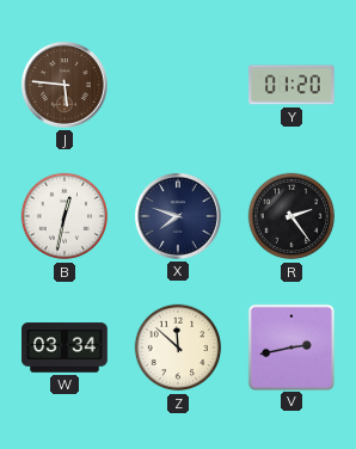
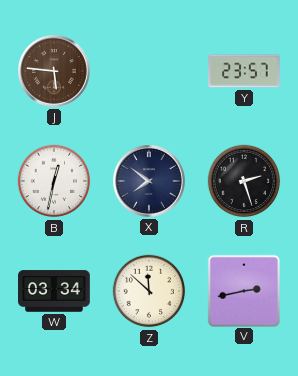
Y: 01:20 -> 23:57 (245, 71)
X: 7:48 -> 7:51 (150, 182)
R: 2:24 -> 2:27 (244, 181)
